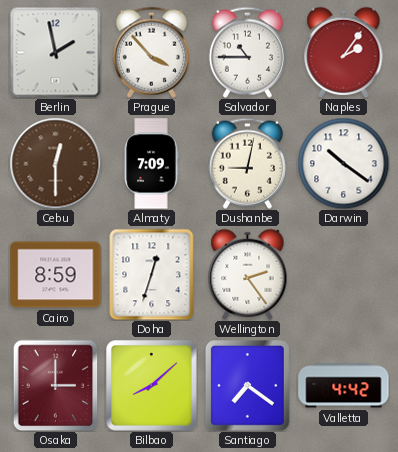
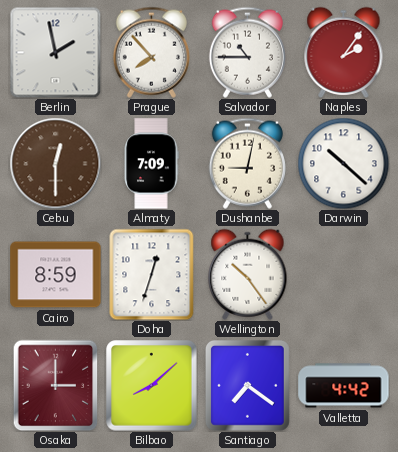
Prague: 3:53 -> 7:53 (151, 52)
Darwin: 10:21 -> 10:22 (343, 163)
Wellington: 2:24 -> 10:24 (248, 274)
